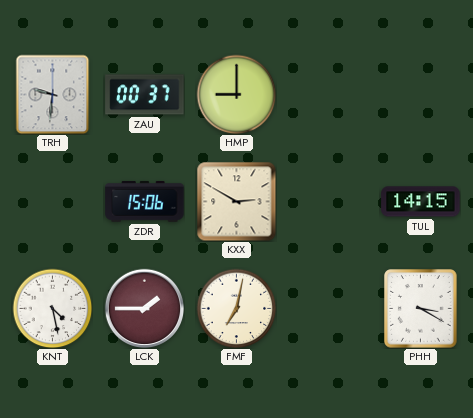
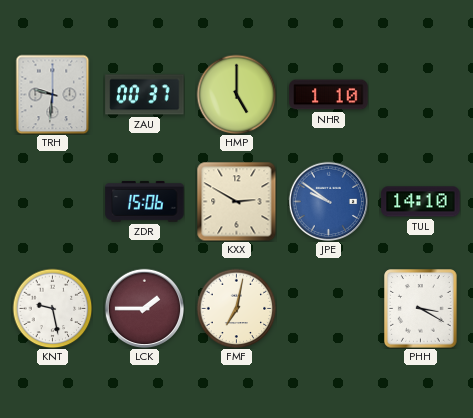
HMP: 9:00 -> 5:00 (236, 94)
NHR: none -> 1:10 (329, 95)
JPE: none -> 9:51 (328, 201)
TUL: 14:15 -> 14:10 (421, 202)
KNT: 4:28 -> 9:28 (52, 308)
